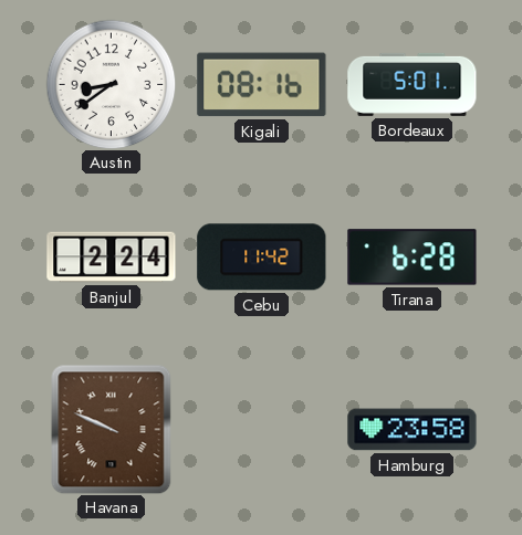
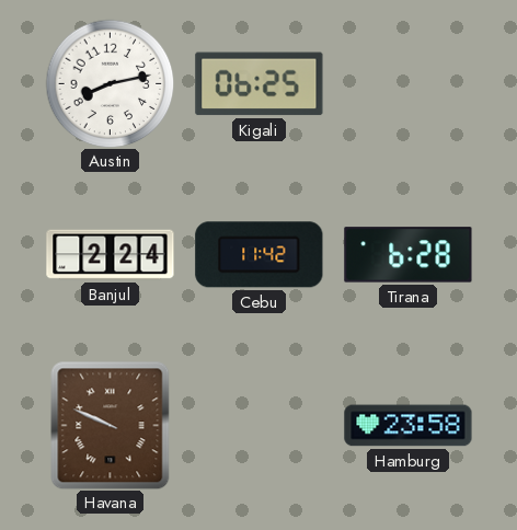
Austin: 8:39 -> 8:13 (110, 83)
Kigali: 08:16 -> 06:25 (260, 84)
Bordeaux: 5:01 -> none (413, 84)
